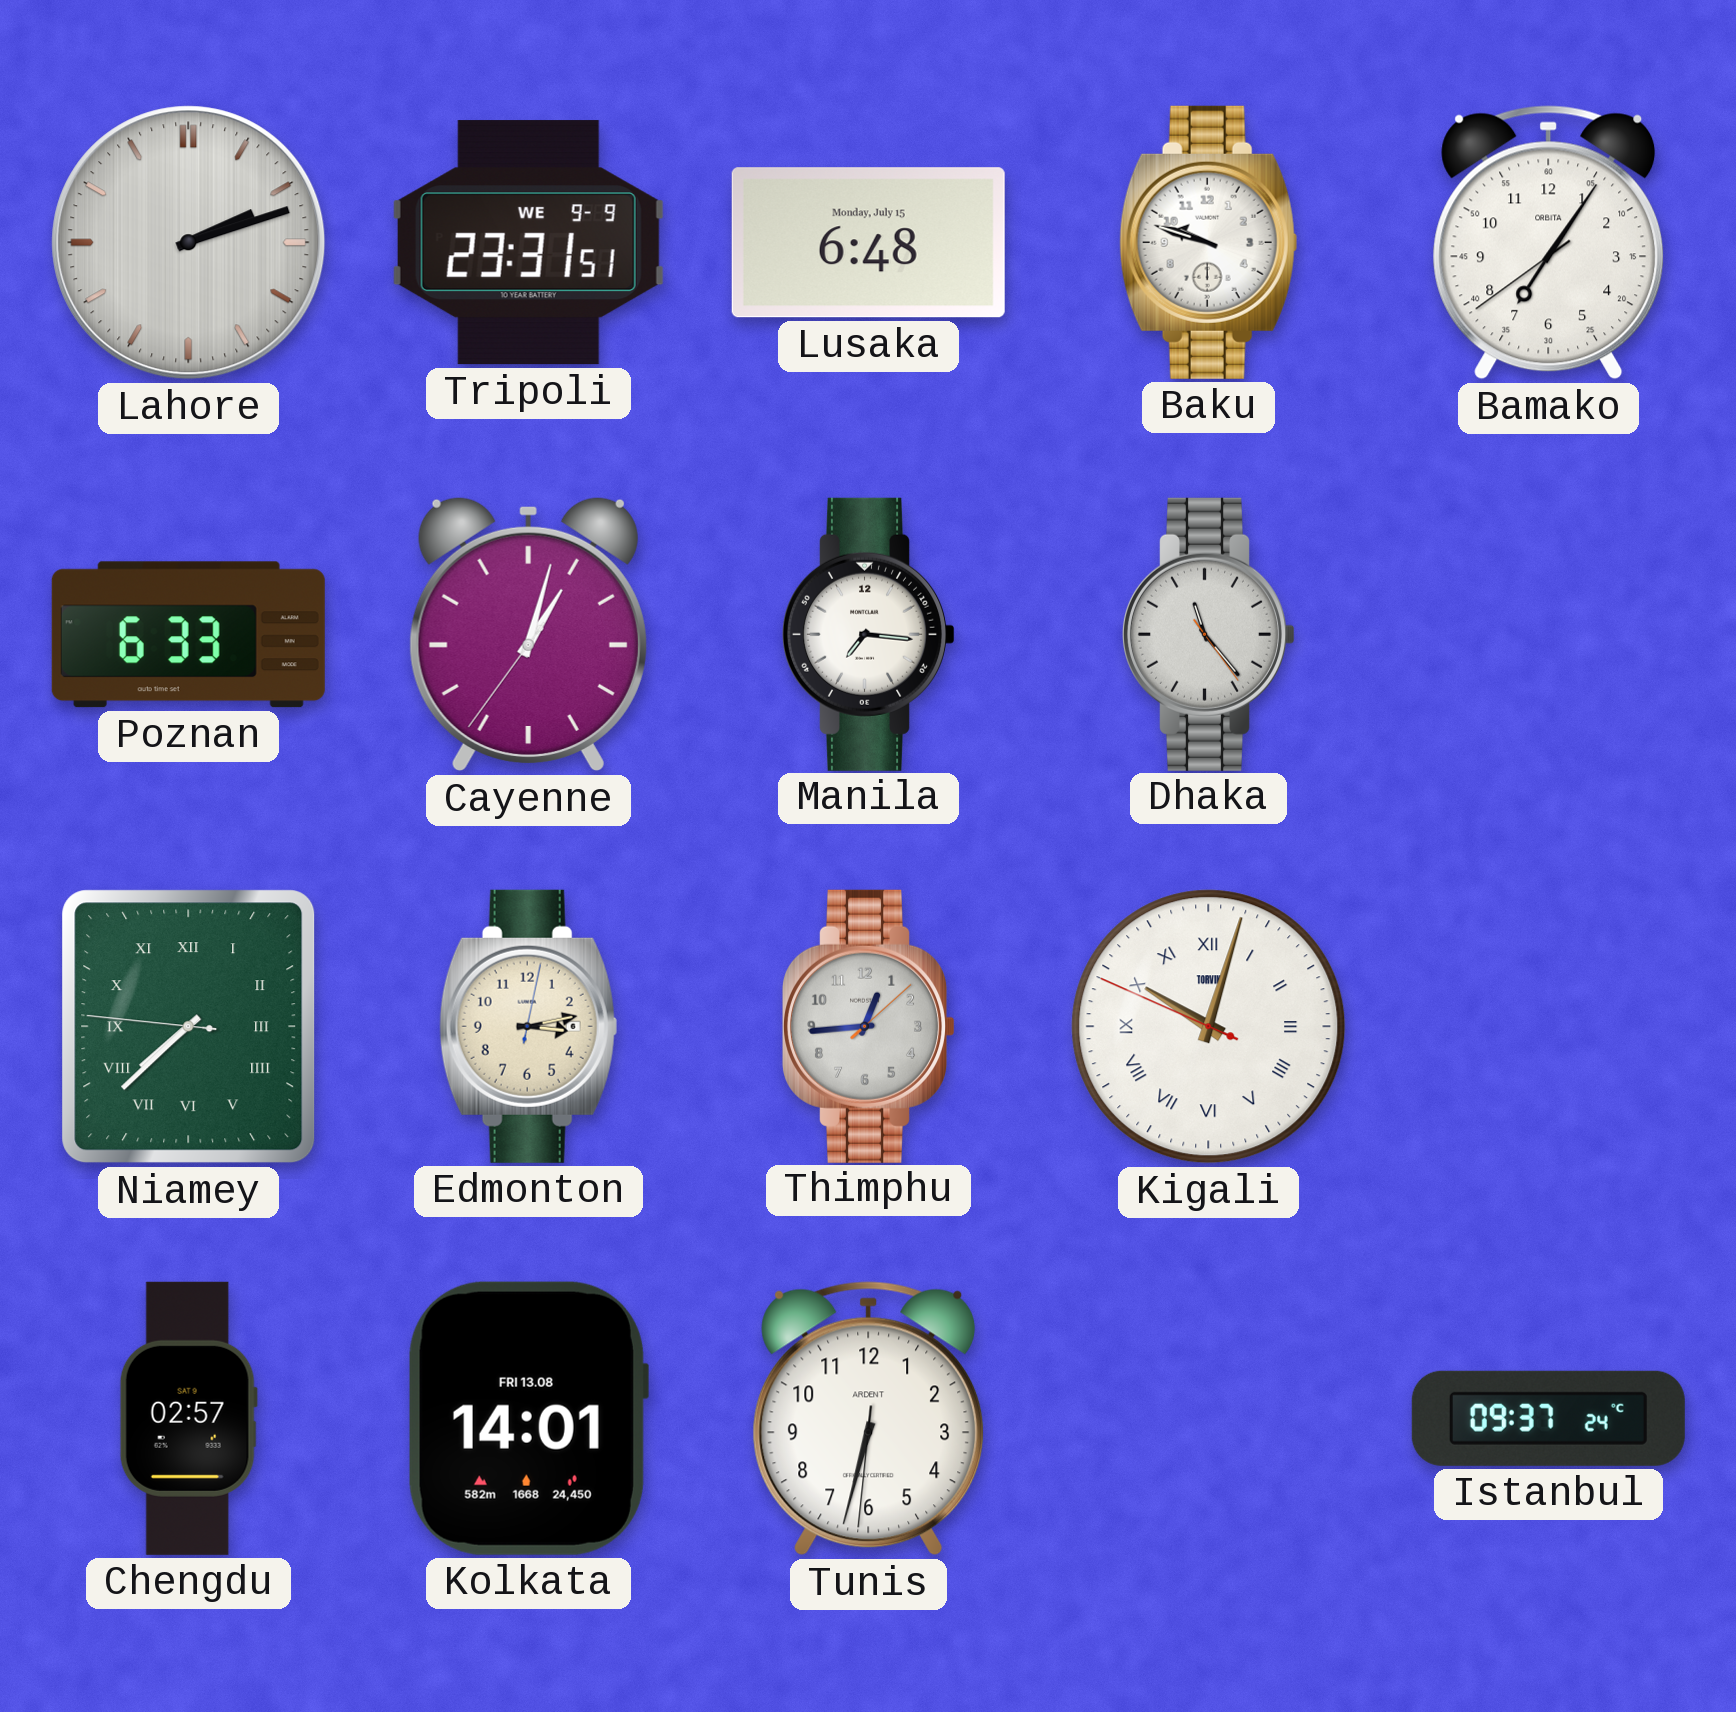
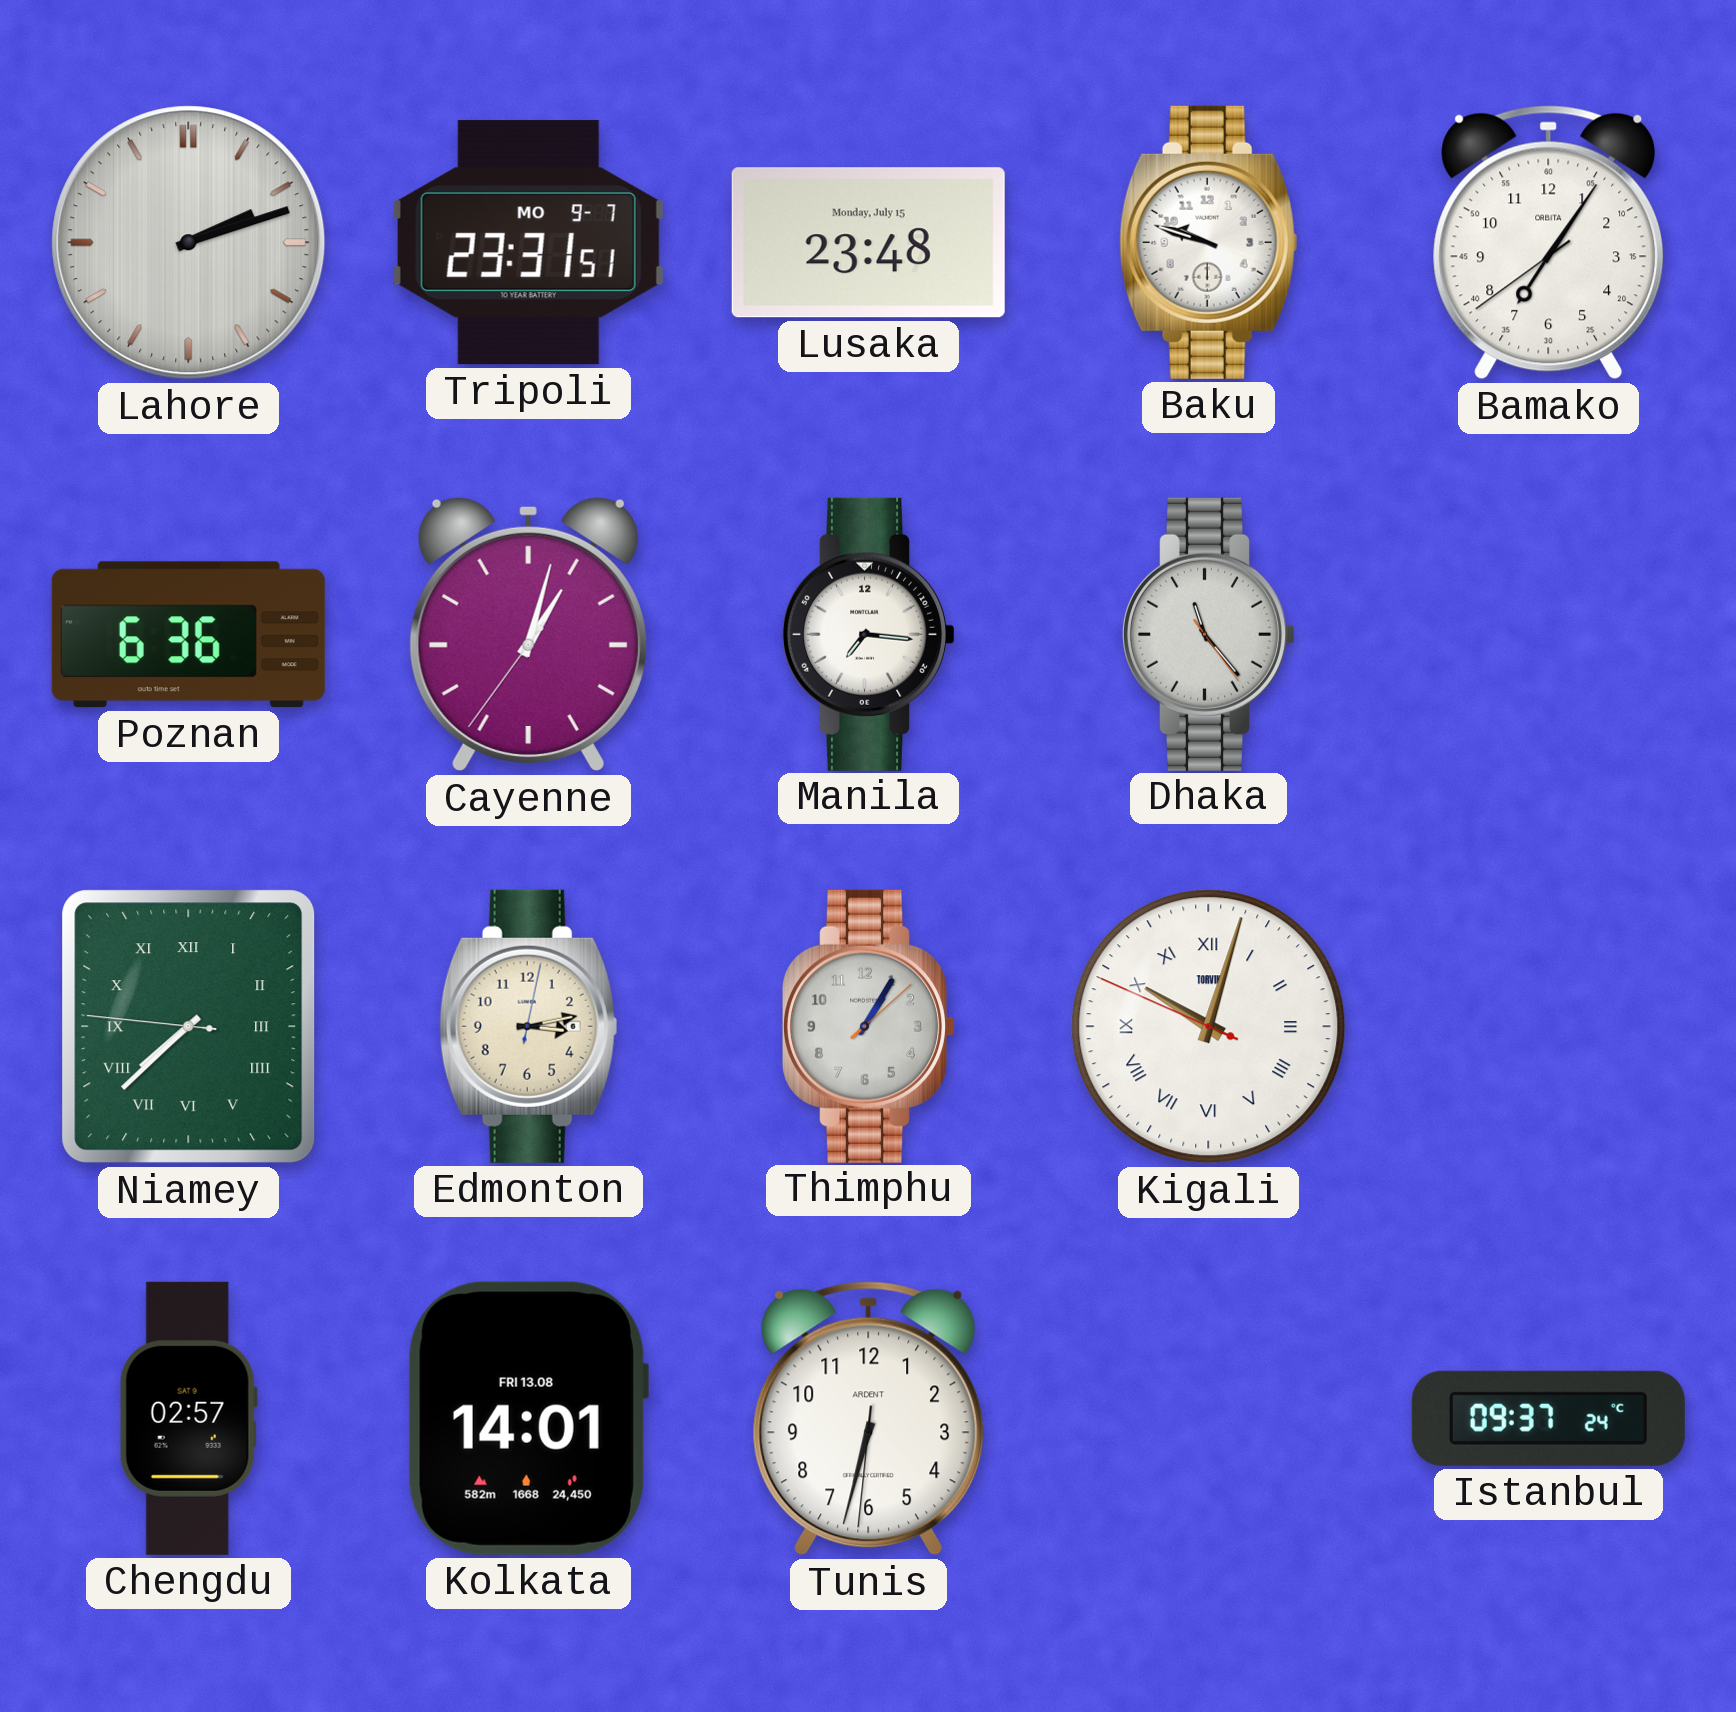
Tripoli date: WE 9-9 -> MO 9-7 (528, 243)
Lusaka: 6:48 -> 23:48 (868, 243)
Poznan: 6:33 -> 6:36 (188, 635)
Thimphu: 12:44 -> 1:05 (869, 1026)
